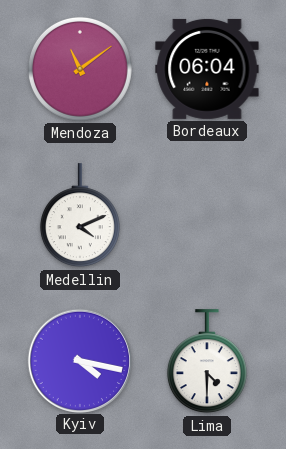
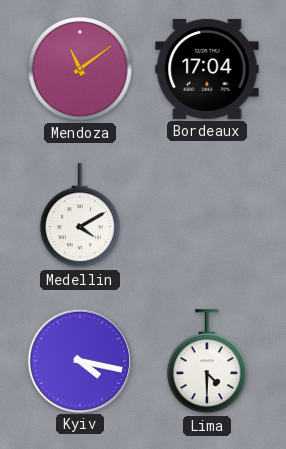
Bordeaux: 06:04 -> 17:04 (207, 69)
Medellin: 4:11 -> 4:10 (80, 216)
